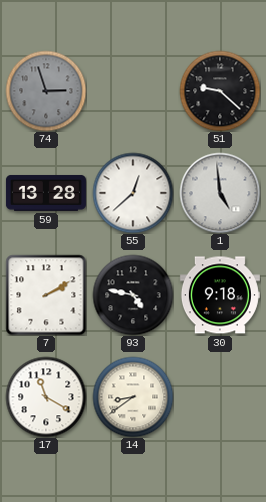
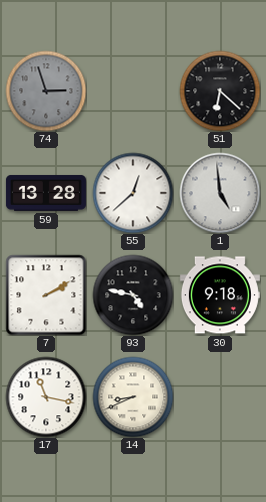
51: 9:22 -> 6:22 (220, 91)
17: 11:20 -> 11:17 (46, 397)
14: 8:39 -> 8:41 (133, 397)
